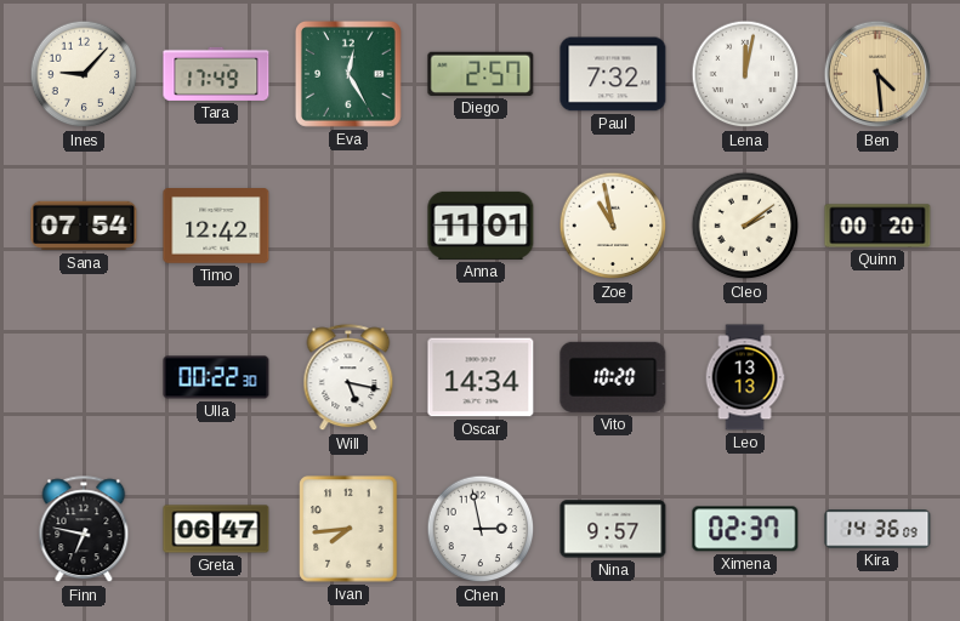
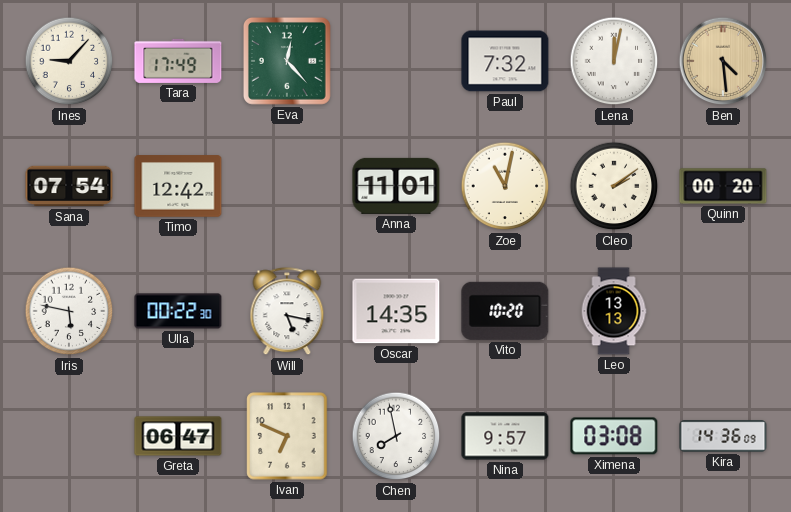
Eva: 12:25 -> 12:23 (287, 61)
Diego: 2:57 -> none (481, 74)
Zoe: 10:58 -> 11:02 (505, 186)
Iris: none -> 5:47 (69, 311)
Oscar: 14:34 -> 14:35 (396, 311)
Finn: 6:47 -> none (84, 530)
Ivan: 7:44 -> 6:49 (287, 436)
Chen: 2:58 -> 7:58 (396, 436)
Ximena: 02:37 -> 03:08 (614, 436)
